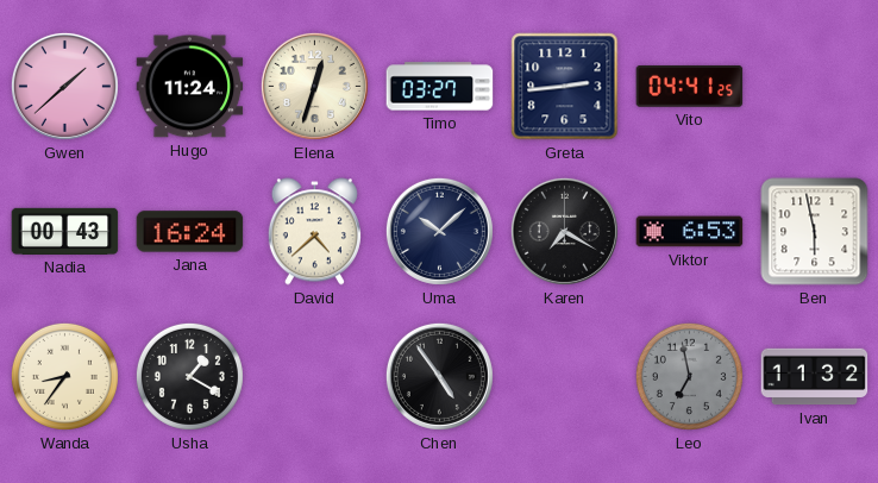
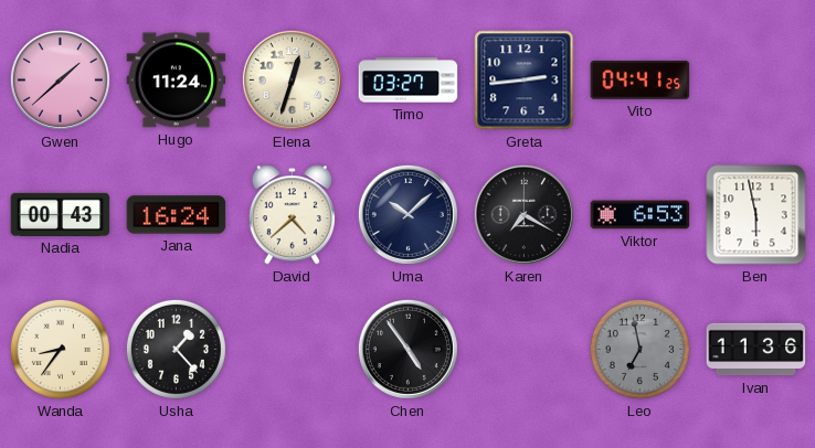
Usha: 1:20 -> 1:23 (176, 349)
Ivan: 11:32 -> 11:36 (756, 350)
